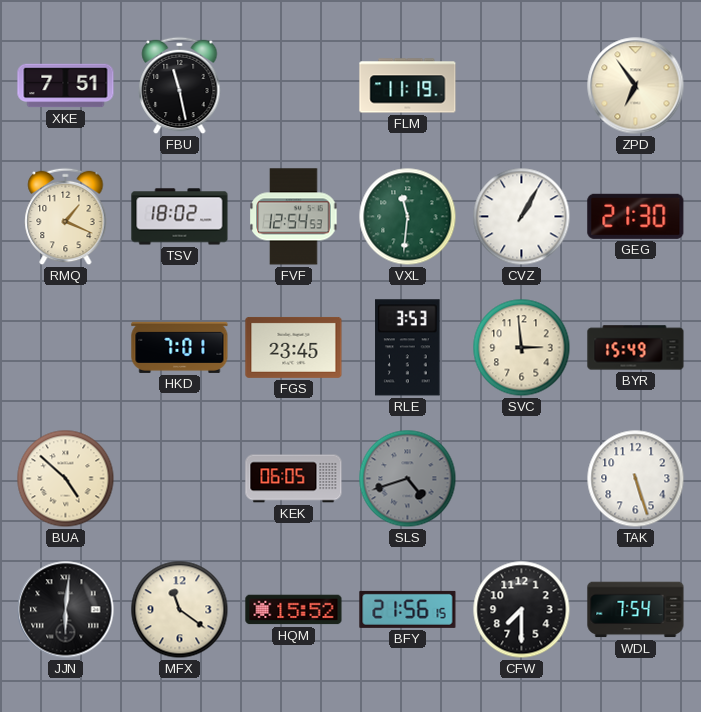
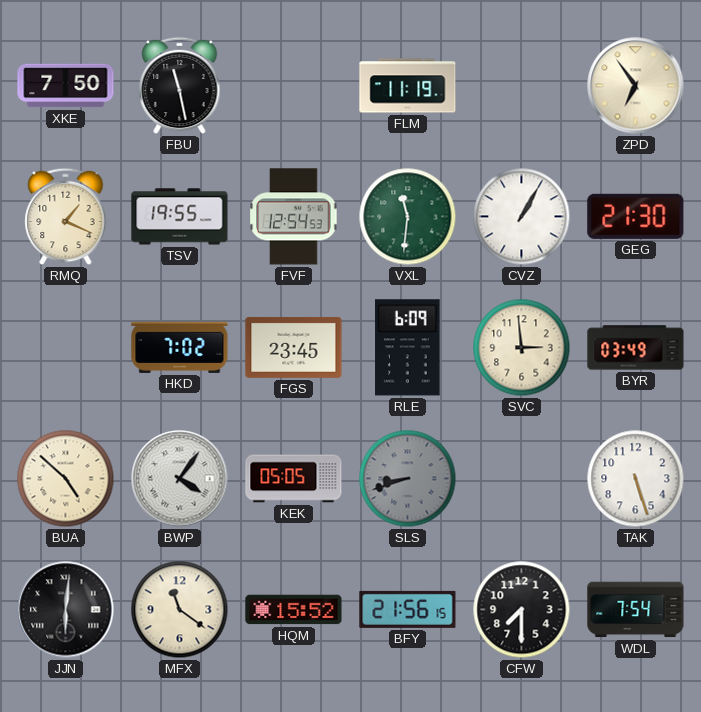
XKE: 7:51 -> 7:50 (66, 86)
TSV: 18:02 -> 19:55 (180, 217)
HKD: 7:01 -> 7:02 (180, 347)
RLE: 3:53 -> 6:09 (408, 348)
BYR: 15:49 -> 03:49 (636, 348)
BWP: none -> 4:06 (180, 479)
KEK: 06:05 -> 05:05 (294, 479)
SLS: 4:42 -> 8:42 (408, 479)
